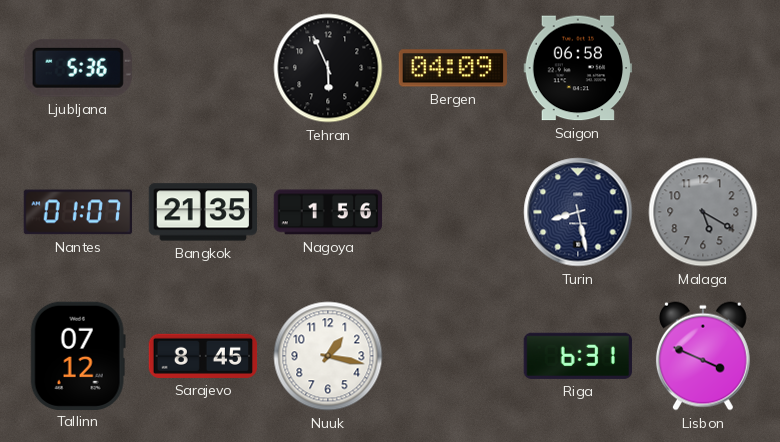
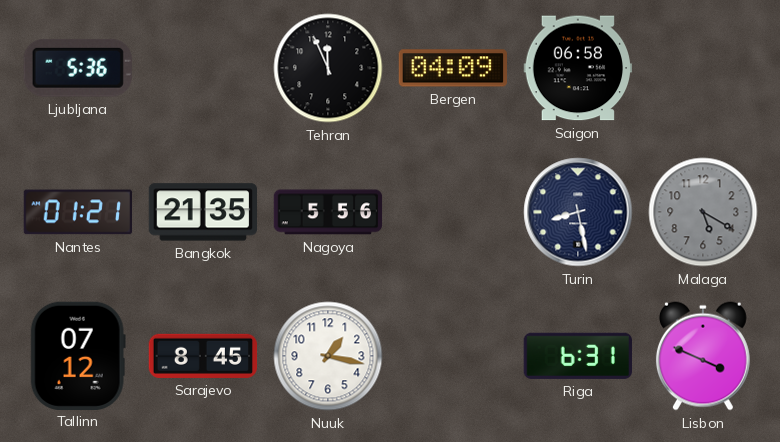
Tehran: 5:56 -> 11:56 (328, 68)
Nantes: 01:07 -> 01:21 (77, 212)
Nagoya: 1:56 -> 5:56 (328, 212)
